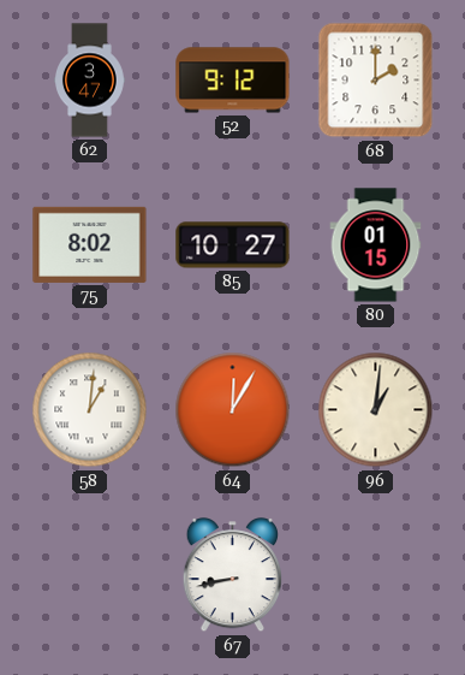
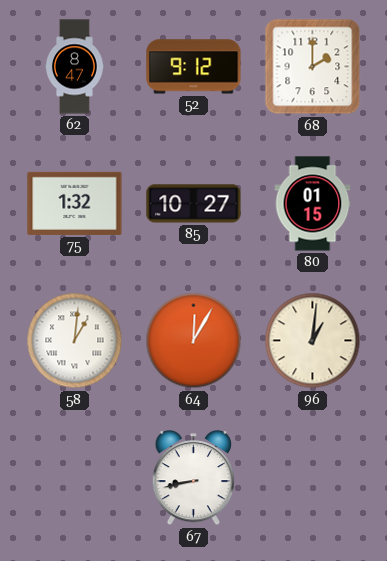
62: 3:47 -> 8:47 (75, 67)
75: 8:02 -> 1:32 (75, 203)
